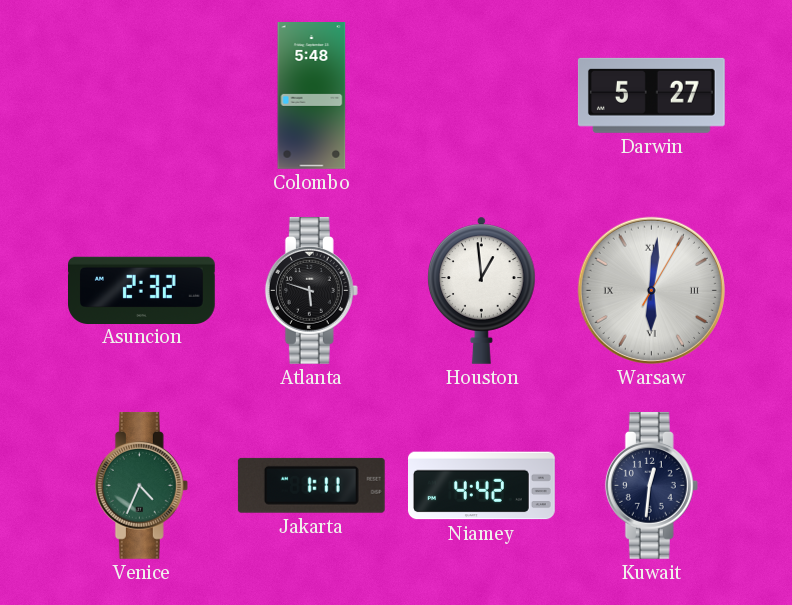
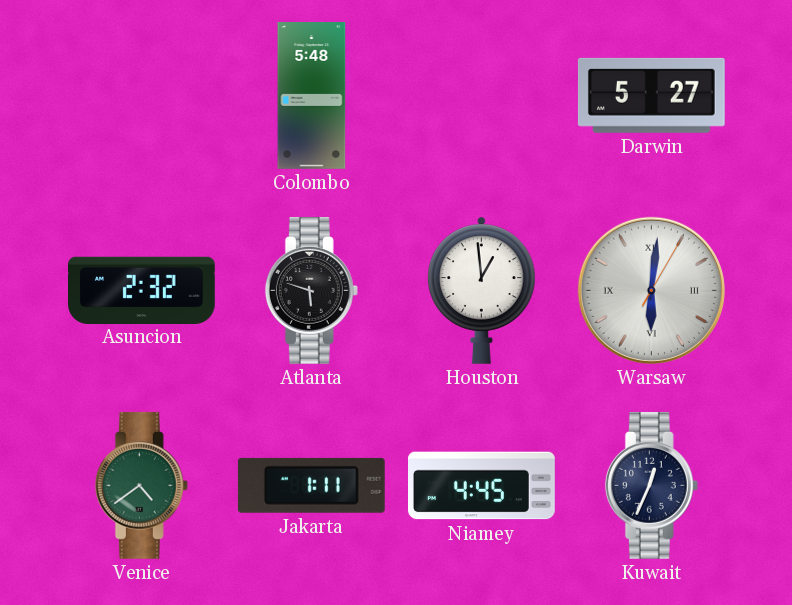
Venice: 4:34 -> 4:39 (141, 485)
Niamey: 4:42 -> 4:45 (482, 486)
Kuwait: 12:31 -> 12:34 (651, 485)
